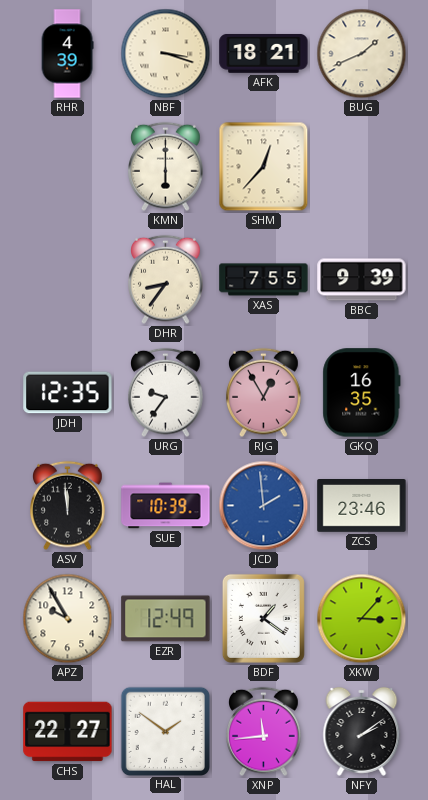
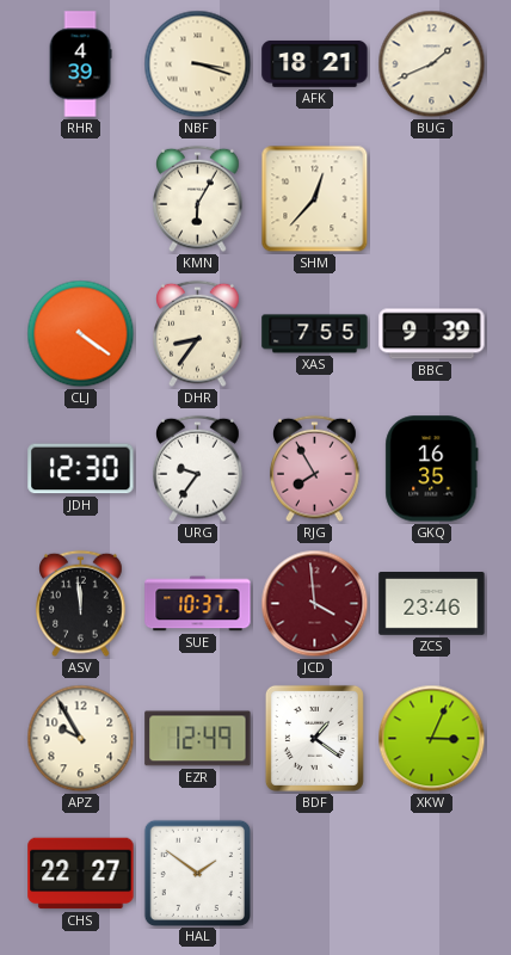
KMN: 6:00 -> 6:05 (198, 199)
CLJ: none -> 4:21 (81, 334)
JDH: 12:35 -> 12:30 (81, 469)
RJG: 12:55 -> 7:55 (315, 469)
SUE: 10:39 -> 10:37 (198, 604)
JCD: 1:59 -> 3:59 (315, 604)
JCD dial: blue -> burgundy (315, 604)
XKW: 3:07 -> 3:04 (432, 739)
XNP: 11:44 -> none (264, 732)
NFY: 2:09 -> none (362, 731)
